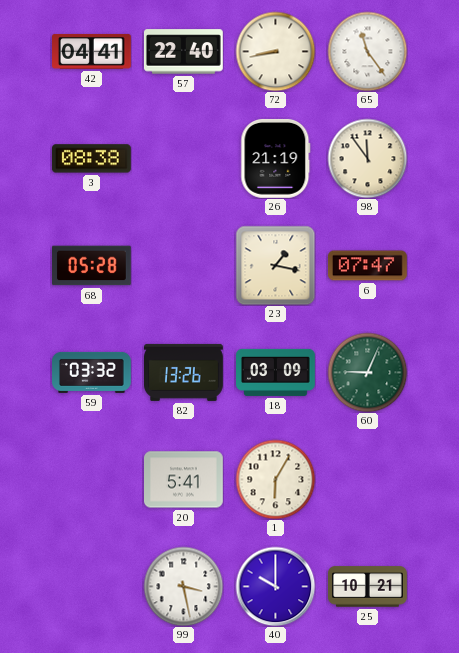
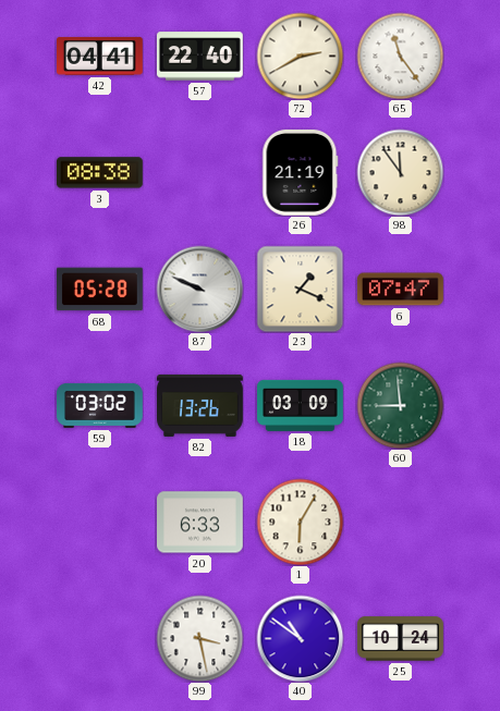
72: 8:43 -> 2:40 (300, 56)
87: none -> 9:49 (199, 289)
23: 1:17 -> 1:19 (300, 289)
59: 03:32 -> 03:02 (100, 405)
60: 9:04 -> 8:59 (400, 405)
20: 5:41 -> 6:33 (200, 523)
40: 10:00 -> 10:51 (300, 638)
25: 10:21 -> 10:24 (401, 639)
